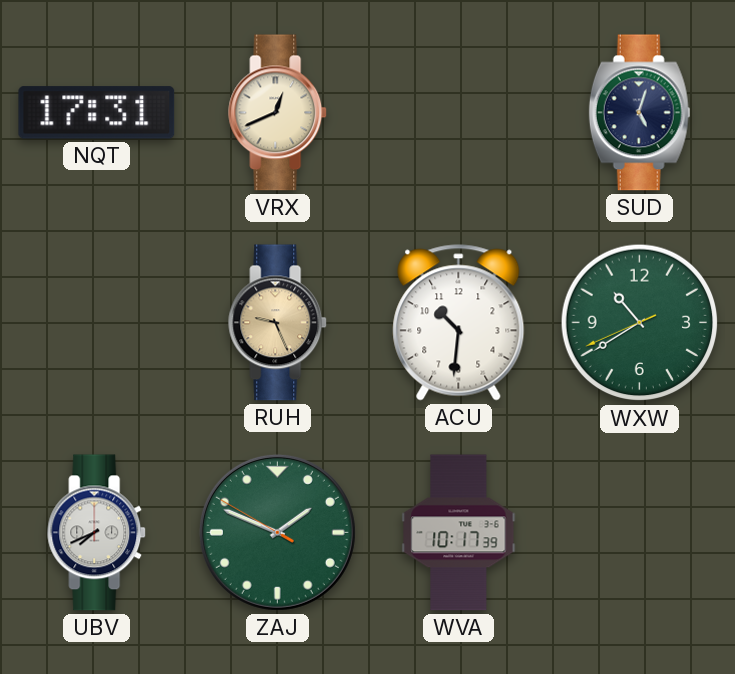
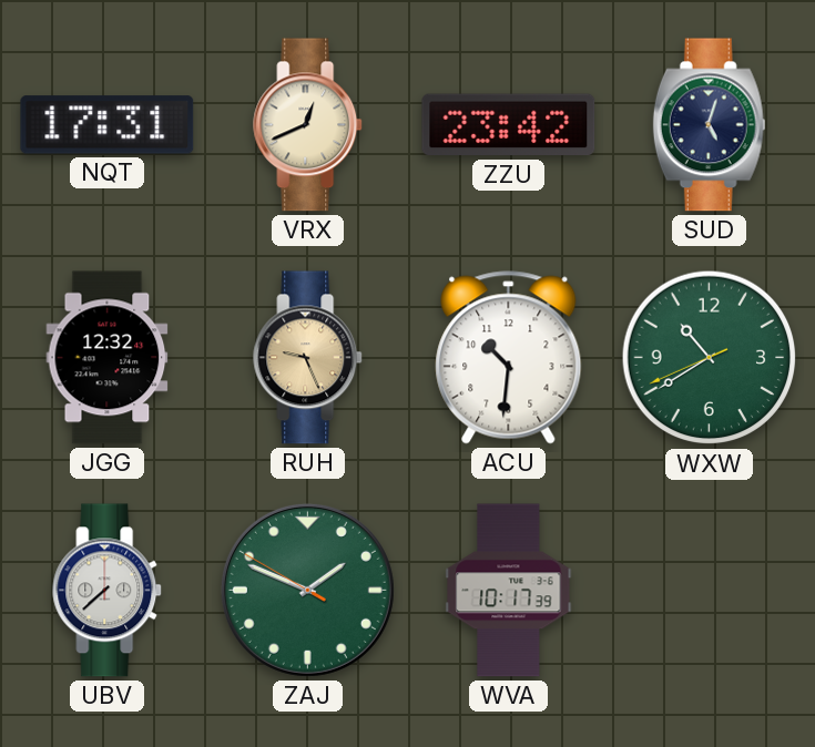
ZZU: none -> 23:42 (509, 125)
JGG: none -> 12:32 (108, 358)
UBV: 7:41 -> 7:38 (108, 591)
